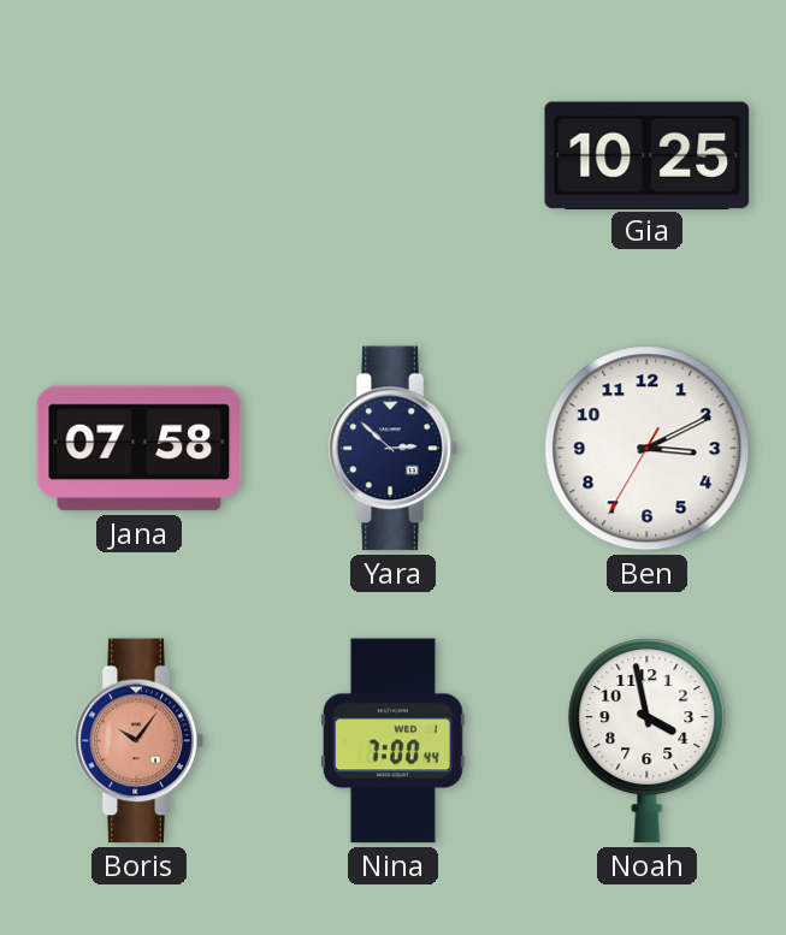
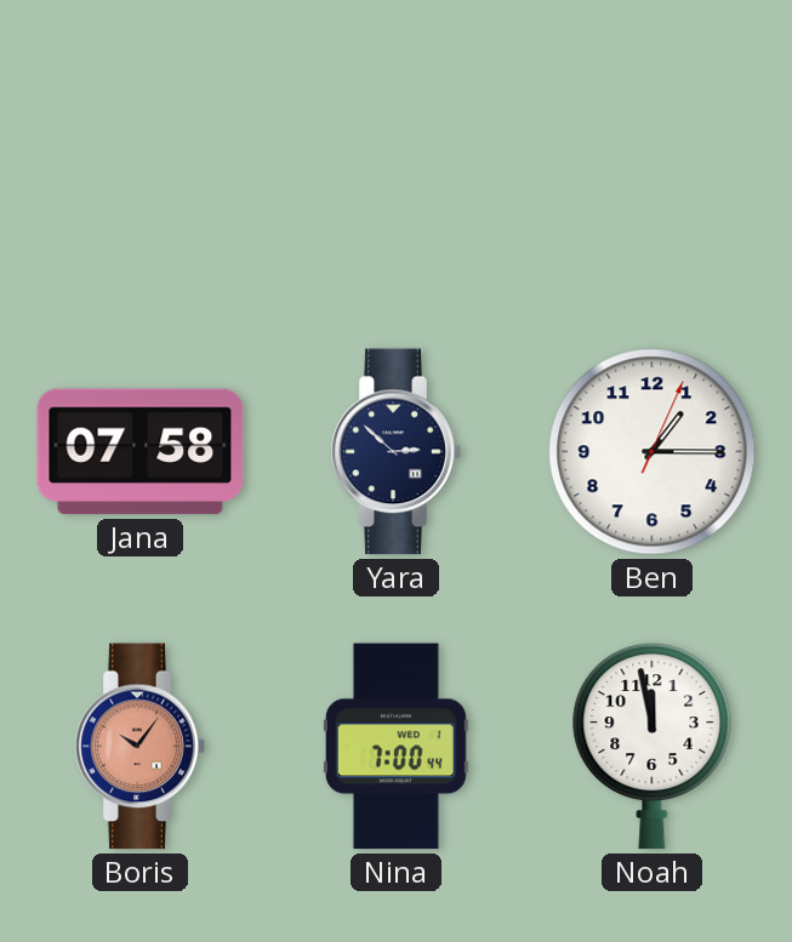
Gia: 10:25 -> none (648, 155)
Ben: 3:10 -> 1:15 (653, 452)
Noah: 3:58 -> 11:58 (653, 747)
